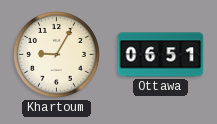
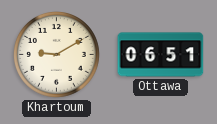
Khartoum: 9:05 -> 9:10 (56, 54)
